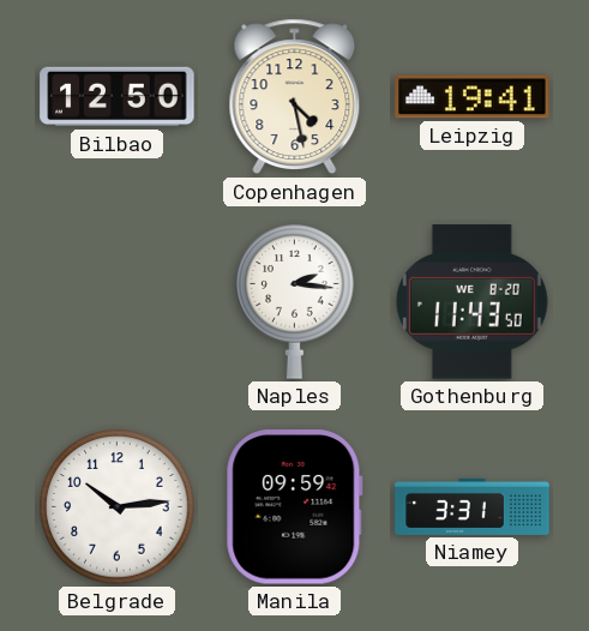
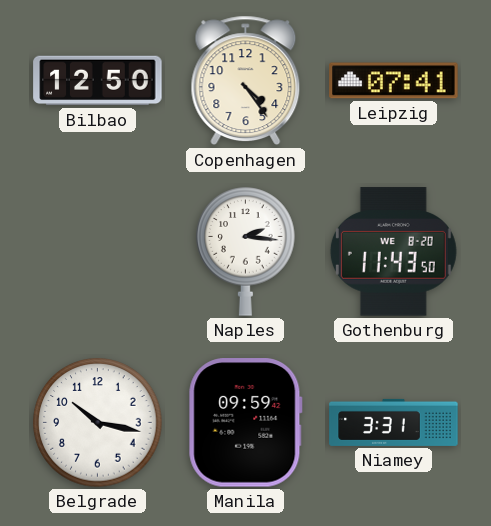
Copenhagen: 4:28 -> 4:24 (246, 81)
Leipzig: 19:41 -> 07:41 (394, 81)
Belgrade: 10:14 -> 10:17 (98, 423)
